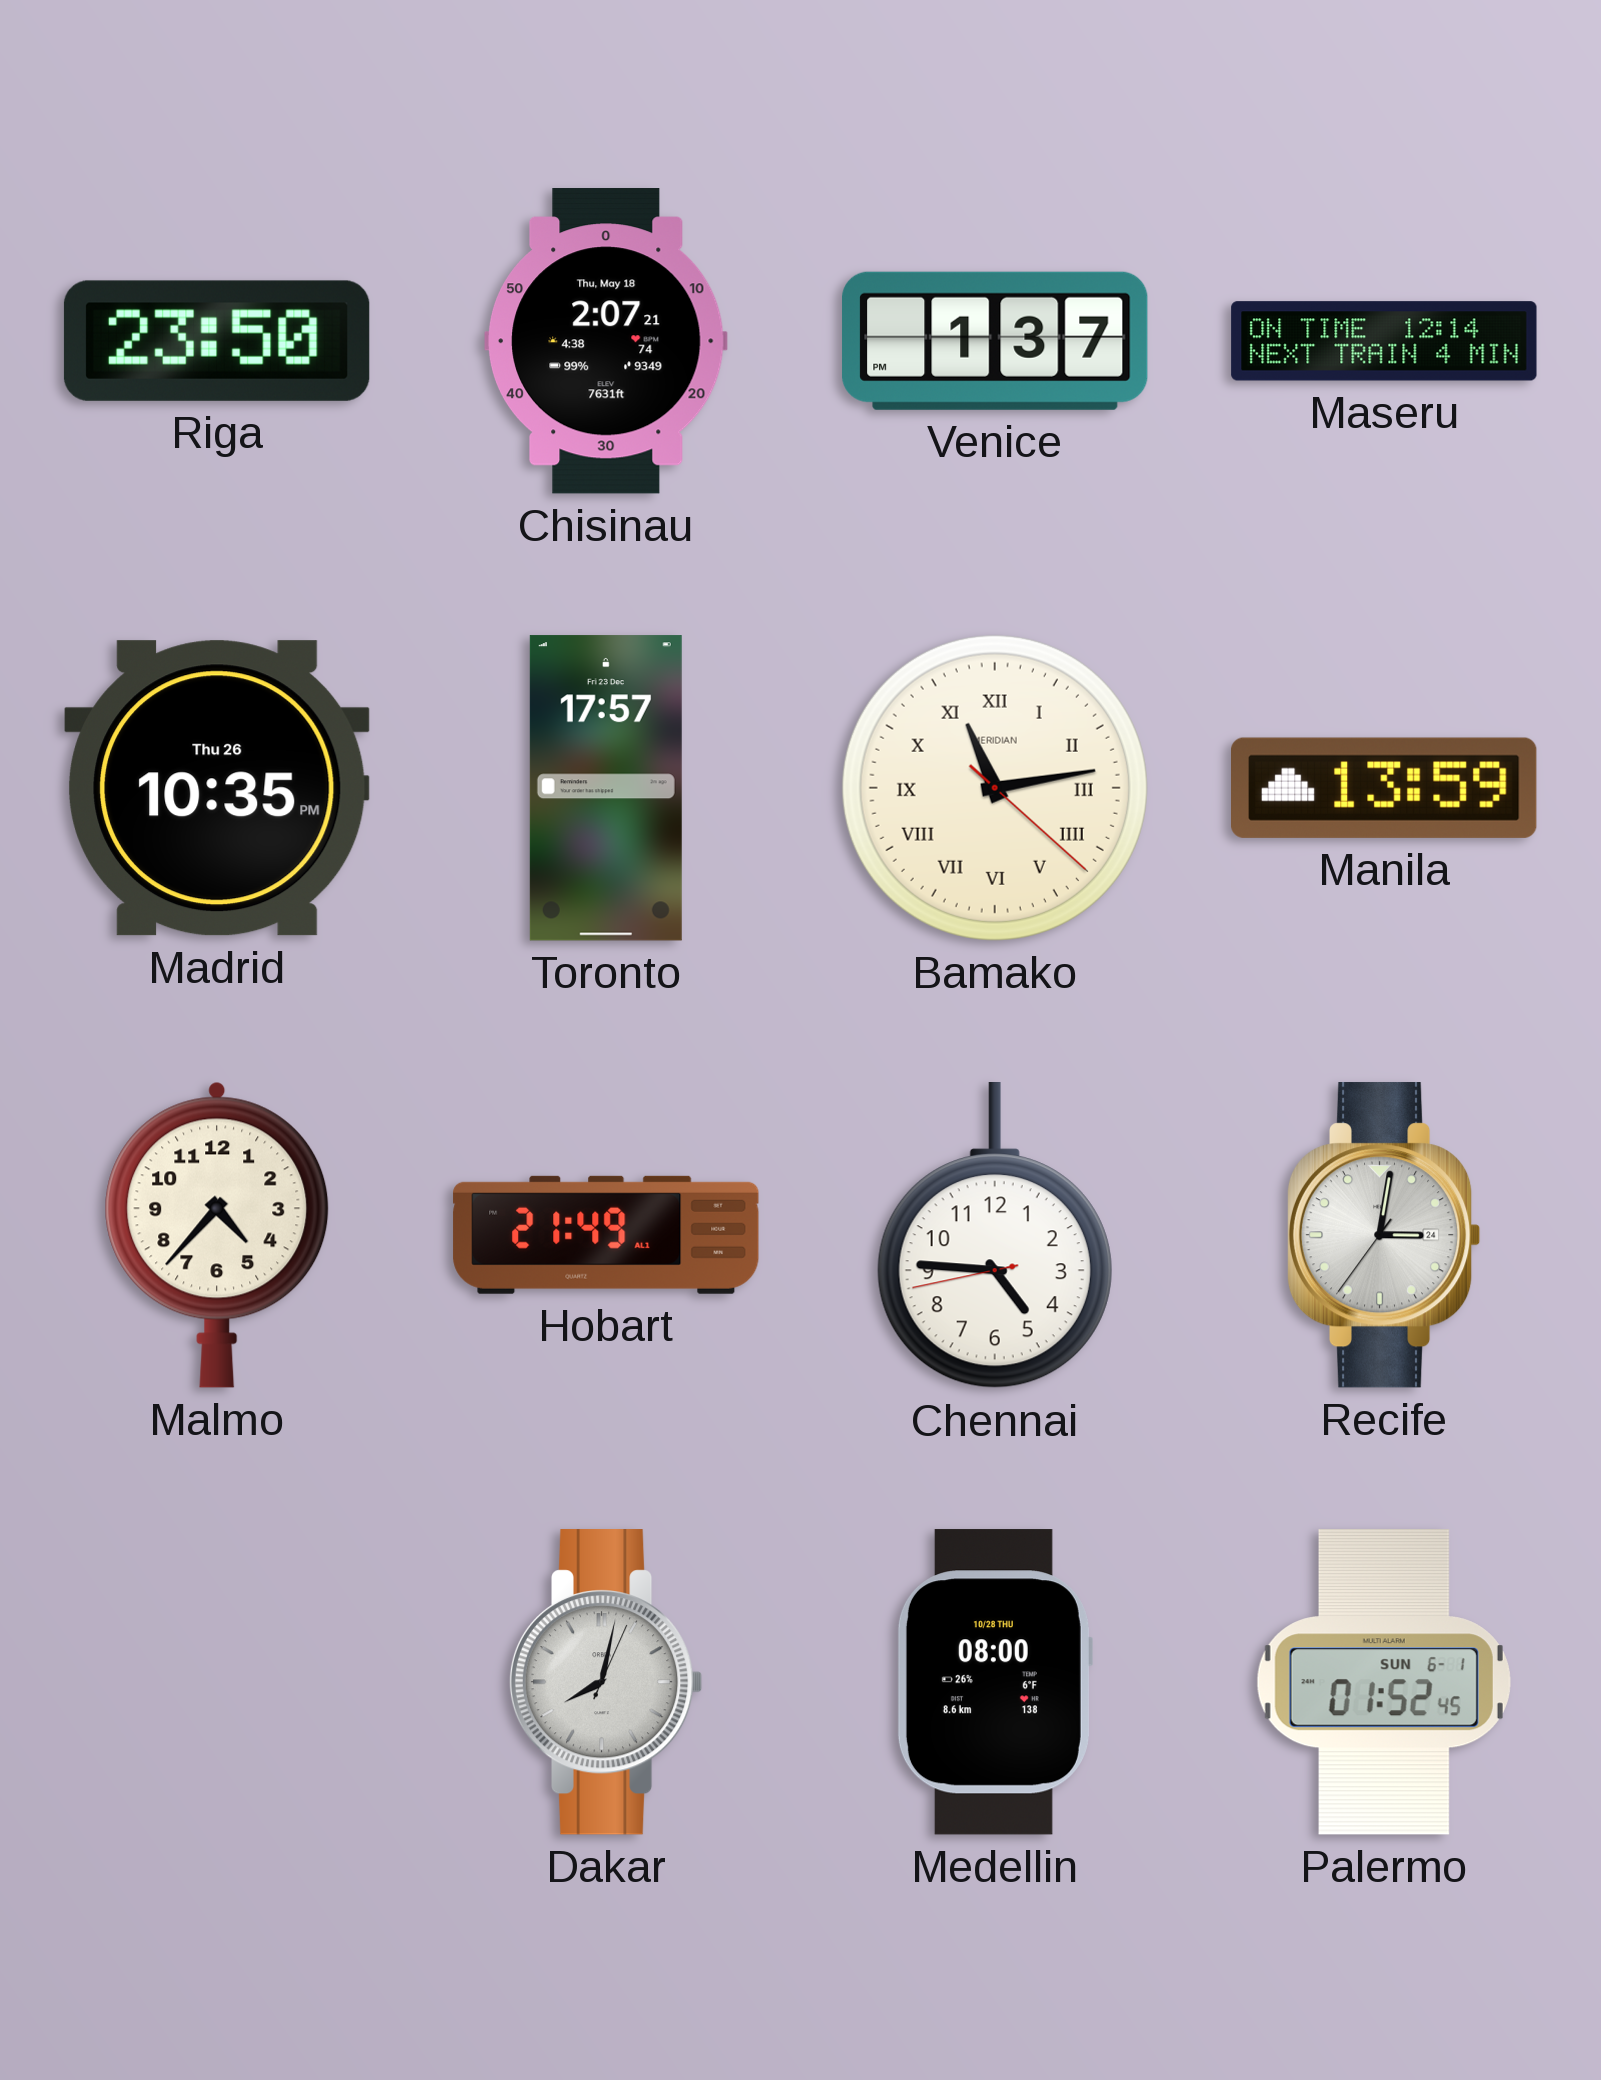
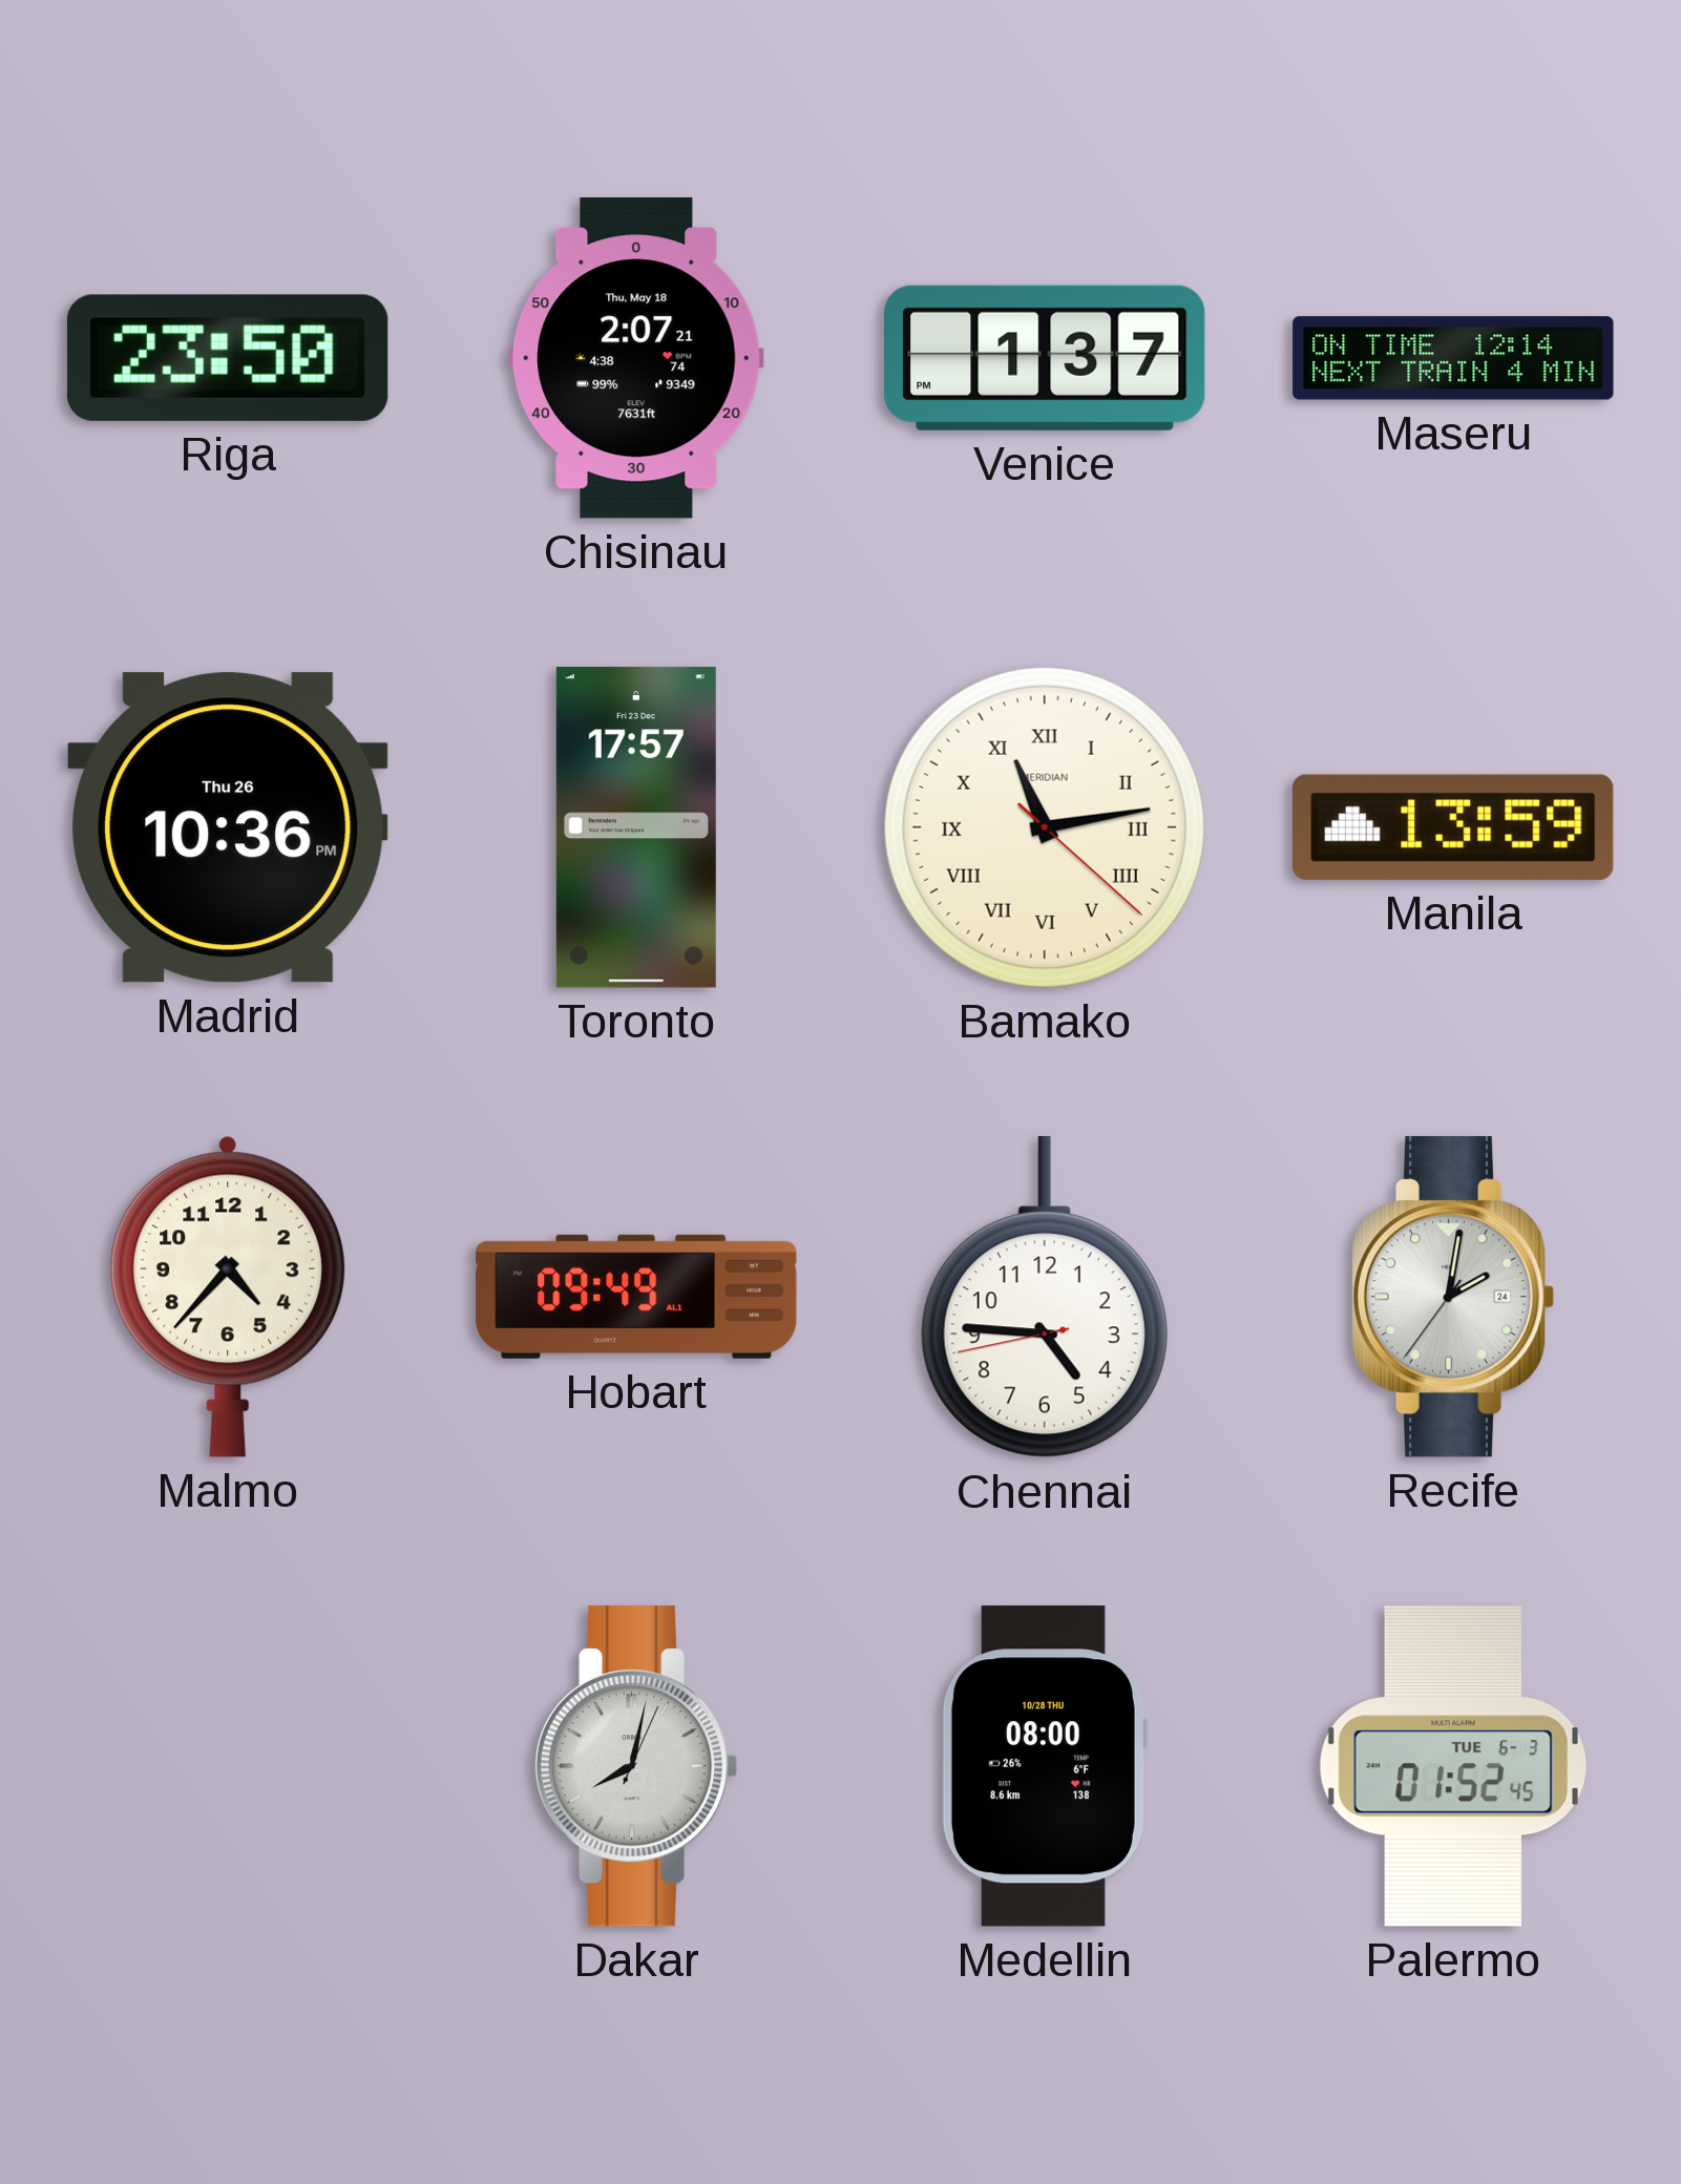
Madrid: 10:35 -> 10:36 (229, 827)
Hobart: 21:49 -> 09:49 (636, 1297)
Recife: 3:01 -> 2:01 (1453, 1297)
Palermo date: SUN 6-1 -> TUE 6-3 (1453, 1766)
